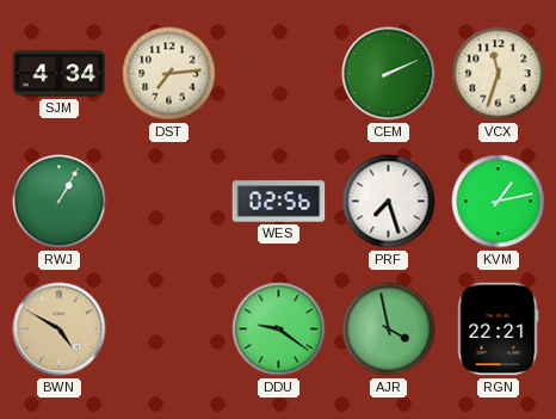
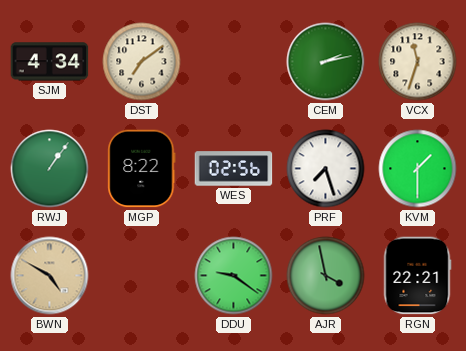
DST: 7:14 -> 7:09 (142, 62)
CEM: 2:11 -> 2:13 (326, 62)
RWJ: 1:05 -> 1:06 (50, 169)
MGP: none -> 8:22 (142, 169)
KVM: 1:13 -> 1:30 (418, 169)
